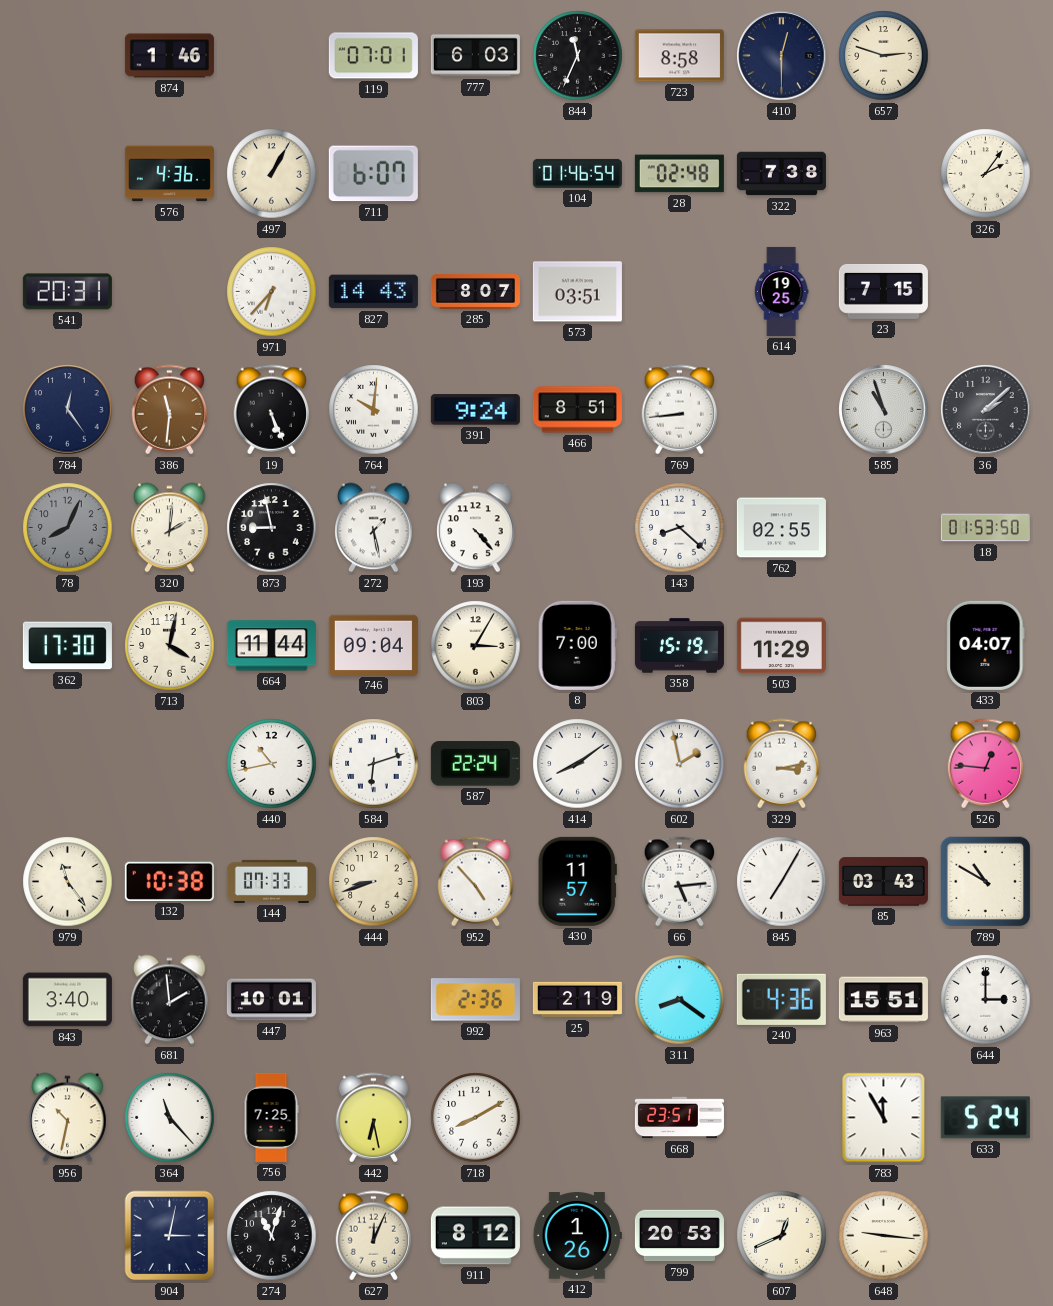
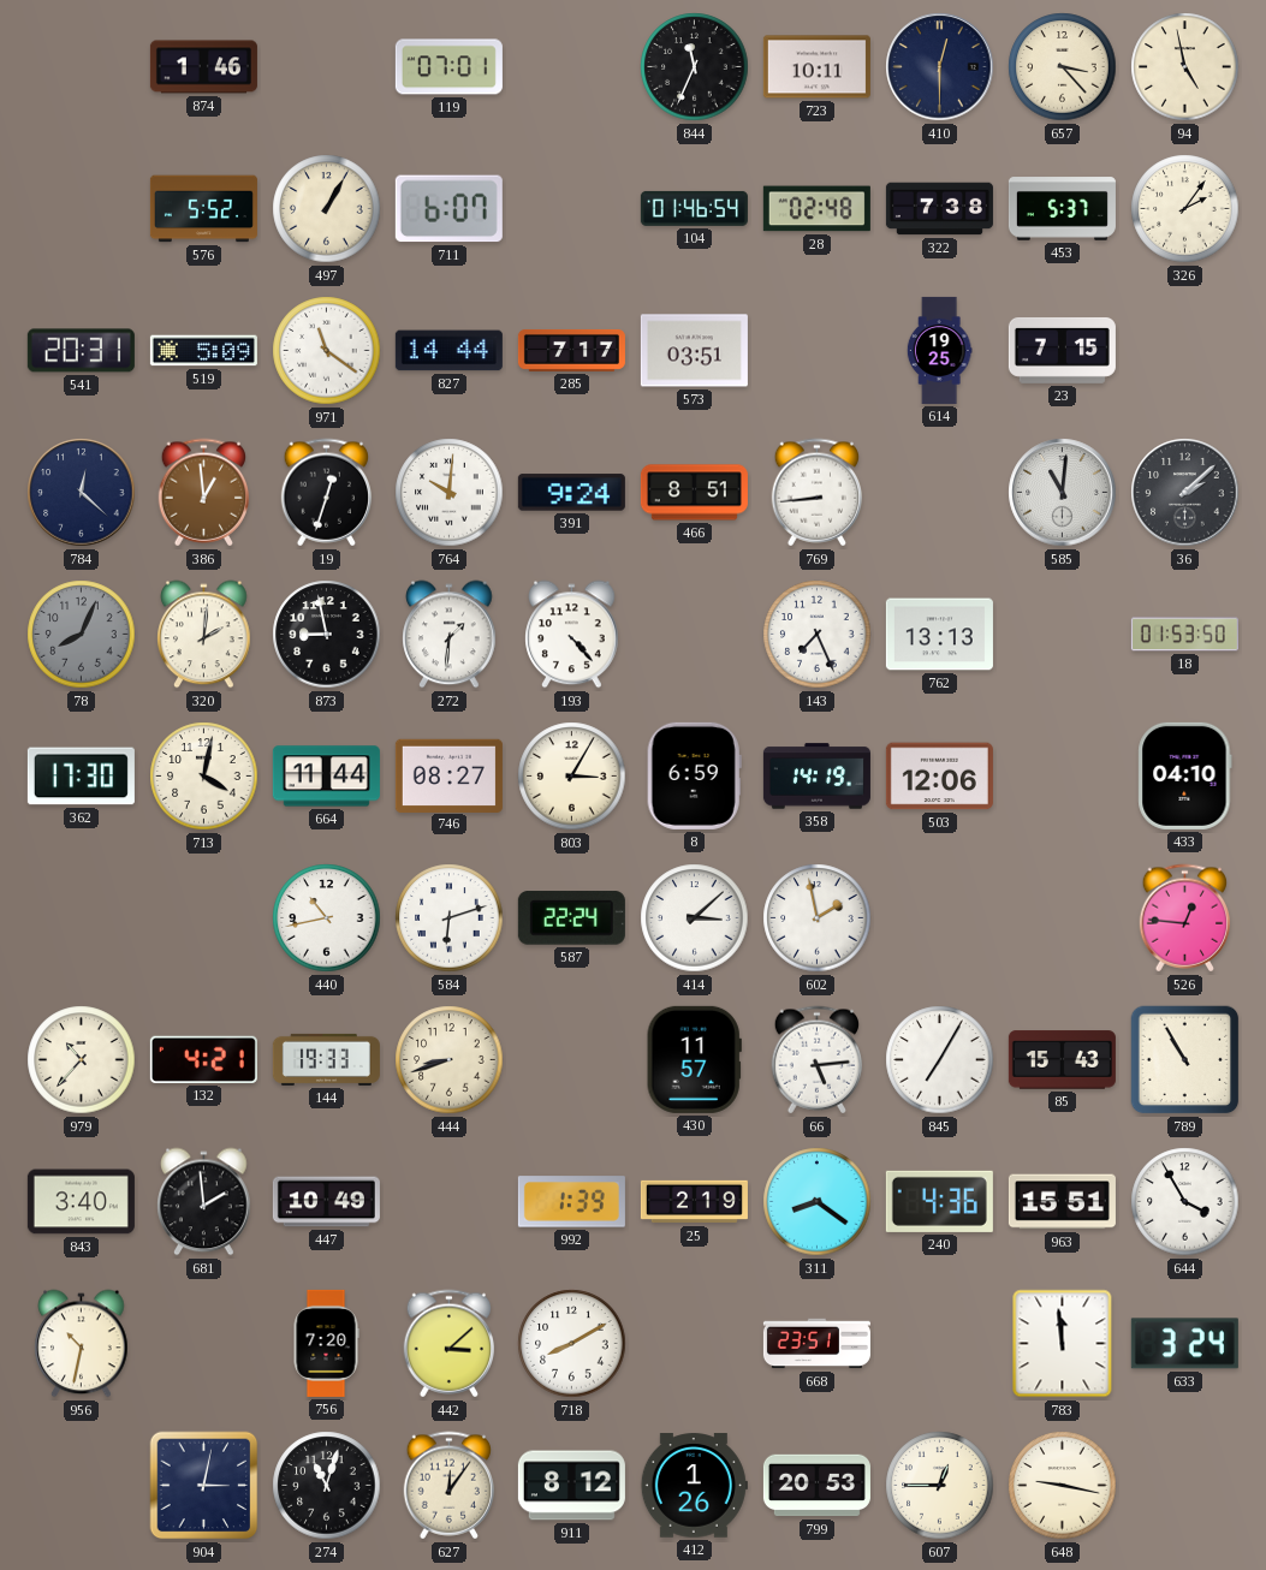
777: 6:03 -> none (475, 56)
723: 8:58 -> 10:11 (816, 67)
657: 2:48 -> 3:23 (1063, 67)
94: none -> 4:58 (1185, 67)
576: 4:36 -> 5:52 (203, 209)
453: none -> 5:37 (1062, 209)
519: none -> 5:09 (203, 351)
971: 6:37 -> 11:21 (327, 351)
827: 14:43 -> 14:44 (448, 351)
285: 8:07 -> 7:17 (571, 350)
784: 12:24 -> 12:22 (82, 493)
386: 11:31 -> 12:59 (204, 493)
19: 5:26 -> 12:33 (327, 493)
585: 10:57 -> 11:01 (1063, 493)
272: 1:28 -> 1:31 (450, 635)
143: 8:22 -> 7:26 (818, 635)
762: 02:55 -> 13:13 (939, 635)
746: 09:04 -> 08:27 (448, 775)
8: 7:00 -> 6:59 (694, 775)
358: 15:19 -> 14:19 (816, 777)
503: 11:29 -> 12:06 (939, 777)
433: 04:07 -> 04:10 (1185, 775)
414: 8:09 -> 3:08 (695, 918)
329: 3:13 -> none (782, 764)
979: 11:24 -> 10:37 (82, 1060)
132: 10:38 -> 4:21 (203, 1059)
144: 07:33 -> 19:33 (326, 1059)
952: 4:53 -> none (476, 882)
85: 03:43 -> 15:43 (1062, 1060)
789: 10:50 -> 10:55 (1185, 1060)
447: 10:01 -> 10:49 (326, 1202)
992: 2:36 -> 1:39 (571, 1202)
644: 3:00 -> 3:55 (1185, 1202)
364: 11:23 -> none (170, 1118)
756: 7:25 -> 7:20 (326, 1343)
442: 6:28 -> 3:08 (450, 1344)
783: 11:55 -> 11:59 (1063, 1344)
633: 5:24 -> 3:24 (1184, 1344)
627: 12:04 -> 12:06 (450, 1486)
607: 12:41 -> 12:45 (940, 1486)
648: 9:16 -> 9:17 (1063, 1486)
